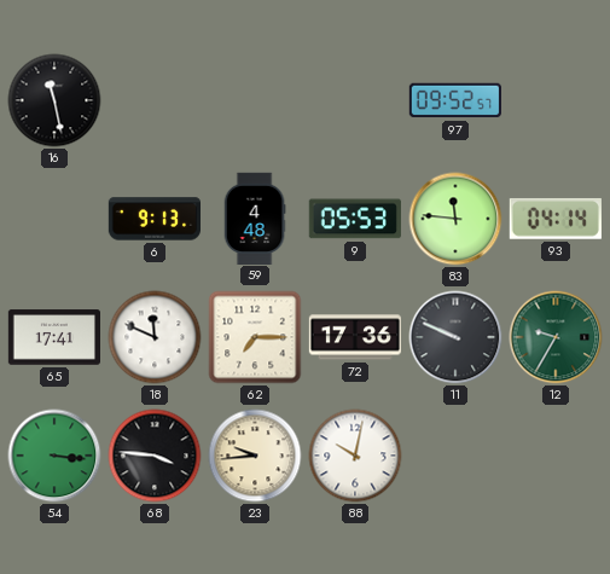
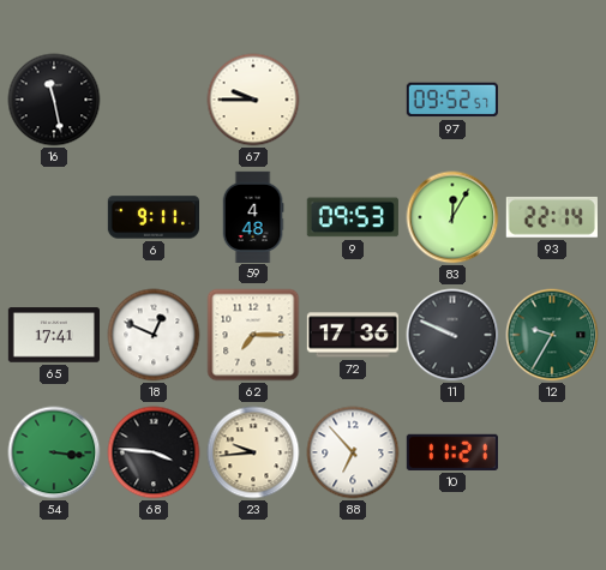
67: none -> 9:45 (253, 100)
6: 9:13 -> 9:11 (152, 217)
9: 05:53 -> 09:53 (353, 217)
83: 11:46 -> 12:05 (452, 217)
93: 04:14 -> 22:14 (552, 217)
18: 11:49 -> 12:49 (154, 335)
88: 10:02 -> 6:53 (353, 452)
10: none -> 11:21 (452, 452)
